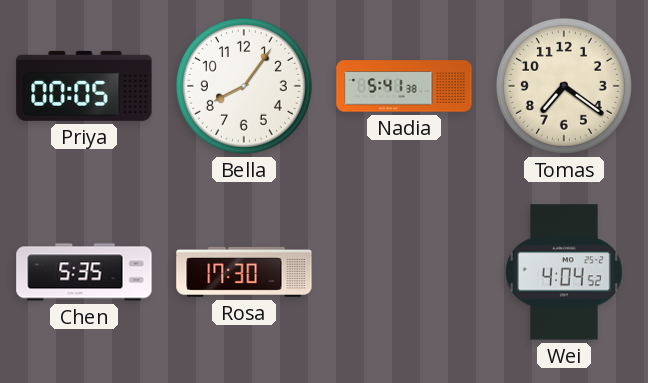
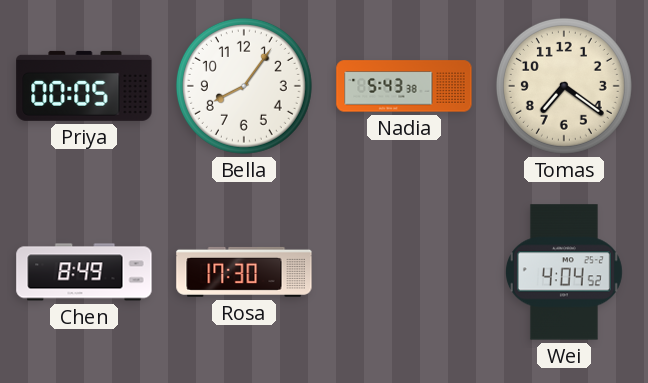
Nadia: 5:41 -> 5:43 (404, 86)
Chen: 5:35 -> 8:49 (84, 272)
